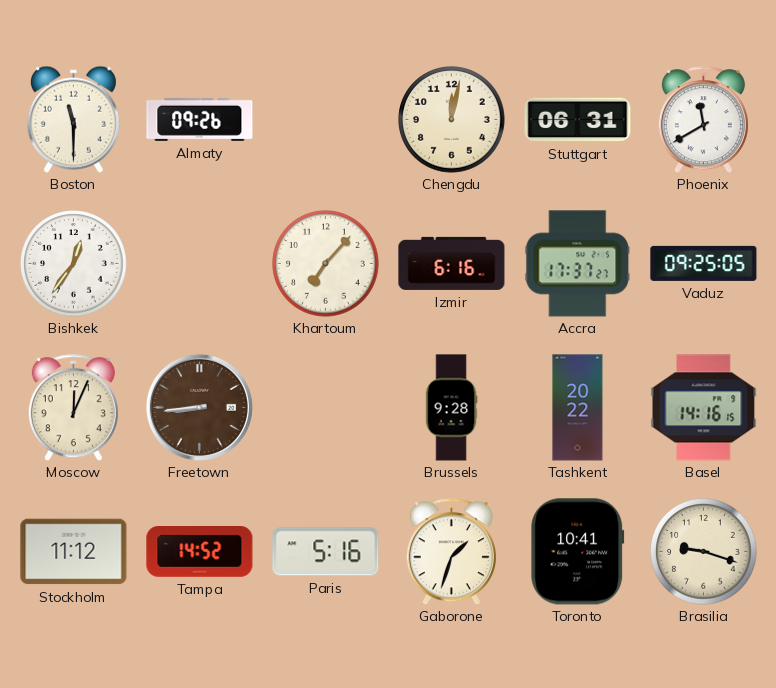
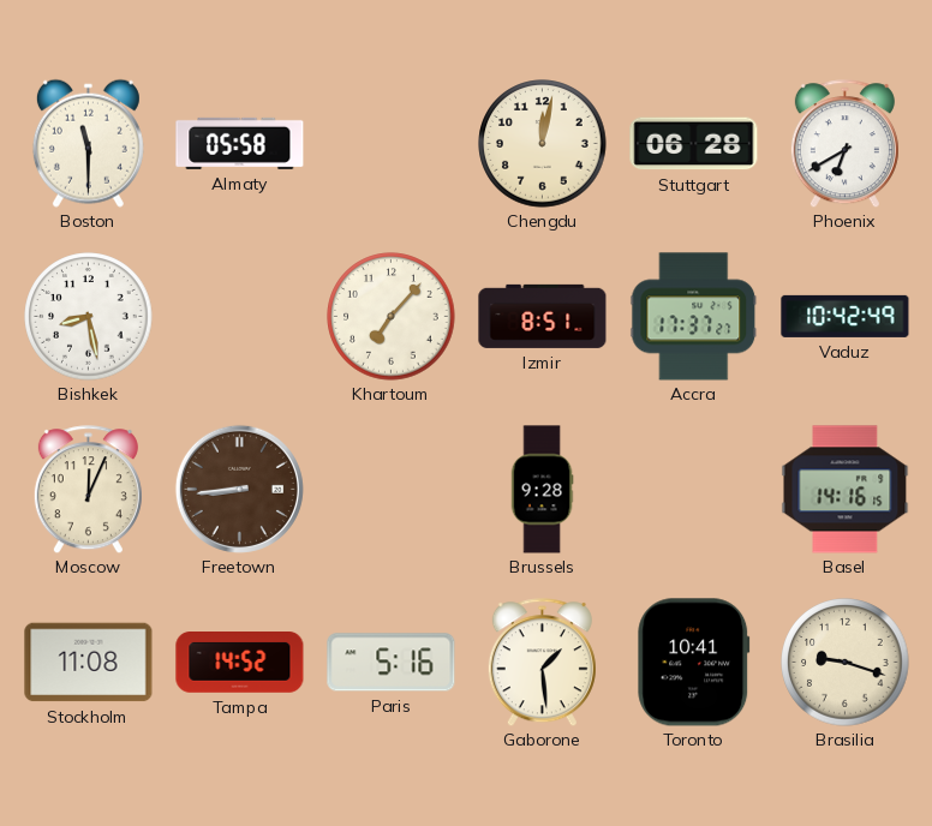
Almaty: 09:26 -> 05:58 (240, 143)
Stuttgart: 06:31 -> 06:28 (694, 144)
Phoenix: 11:40 -> 6:40 (844, 144)
Bishkek: 12:36 -> 8:28 (89, 317)
Izmir: 6:16 -> 8:51 (543, 316)
Vaduz: 09:25 -> 10:42 (846, 316)
Tashkent: 20:22 -> none (578, 408)
Stockholm: 11:12 -> 11:08 (89, 663)
Gaborone: 1:33 -> 1:29 (542, 663)
